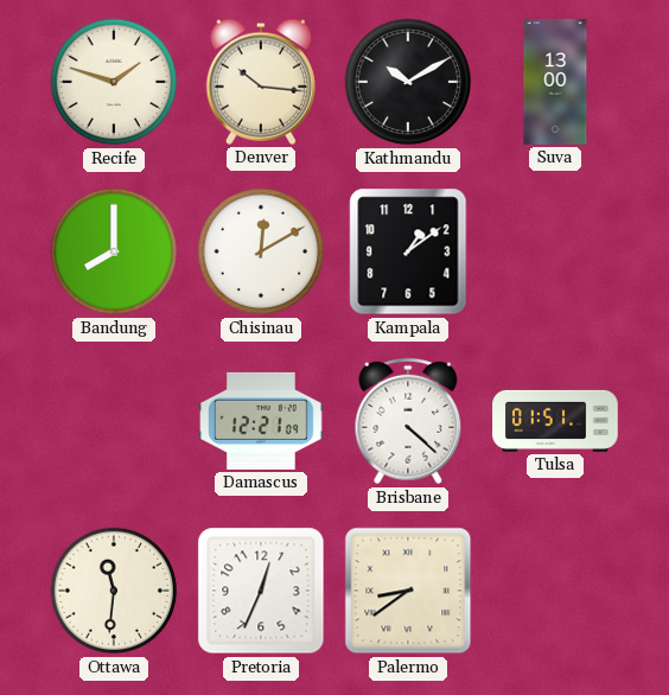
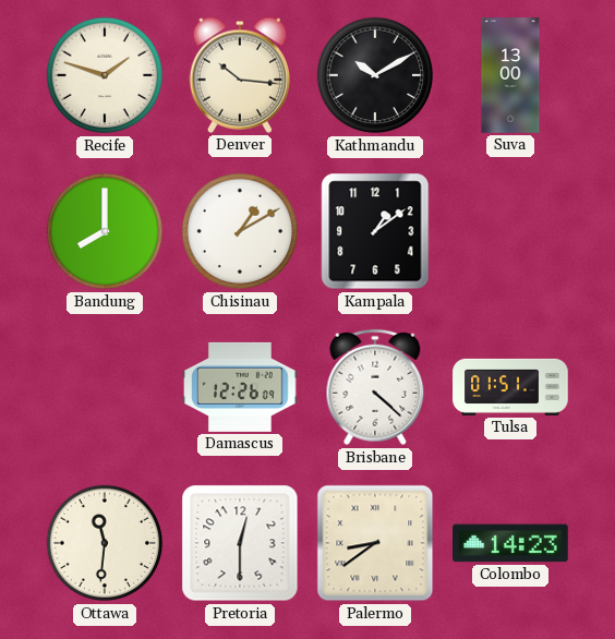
Chisinau: 12:10 -> 1:10 (240, 231)
Damascus: 12:21 -> 12:26 (240, 387)
Pretoria: 12:34 -> 12:30 (240, 543)
Colombo: none -> 14:23 (510, 543)
